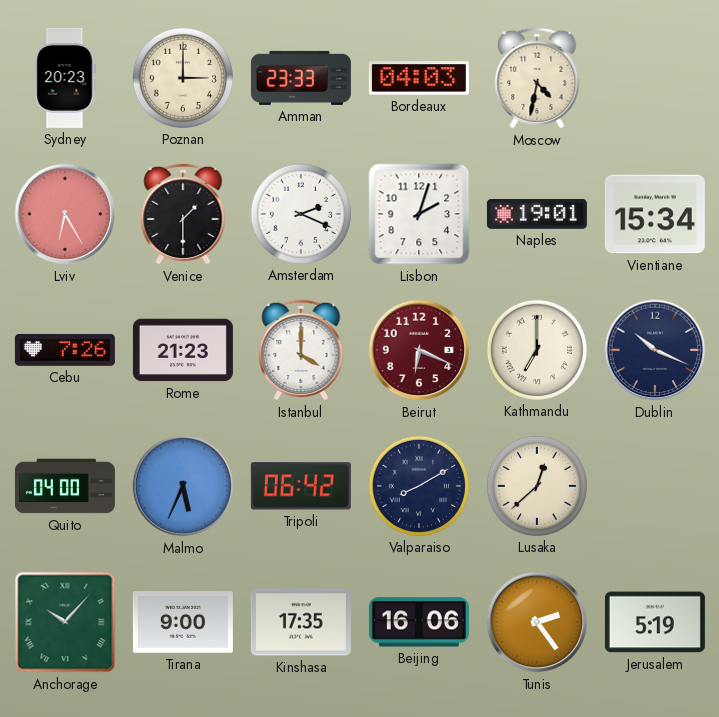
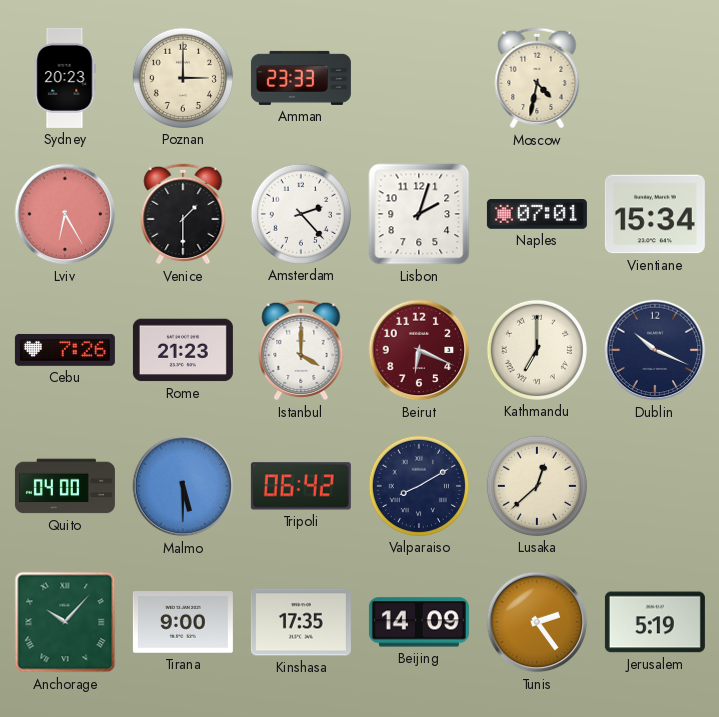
Bordeaux: 04:03 -> none (419, 78)
Amsterdam: 2:19 -> 2:23 (301, 214)
Naples: 19:01 -> 07:01 (537, 215)
Malmo: 5:34 -> 5:30 (183, 486)
Beijing: 16:06 -> 14:09 (419, 622)
